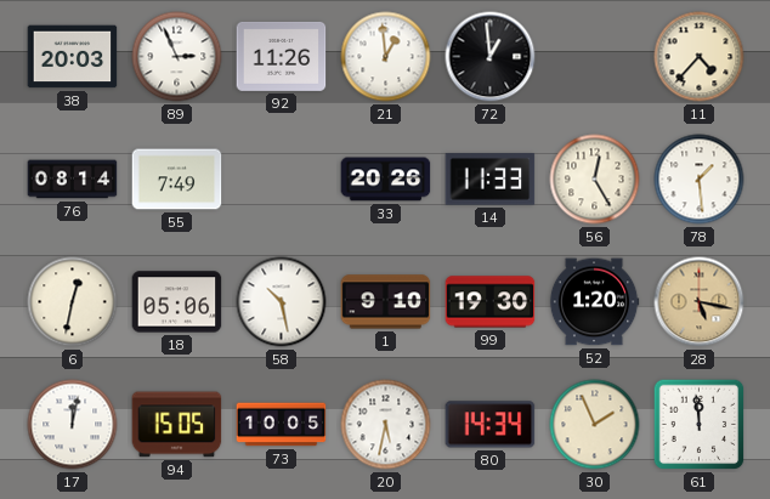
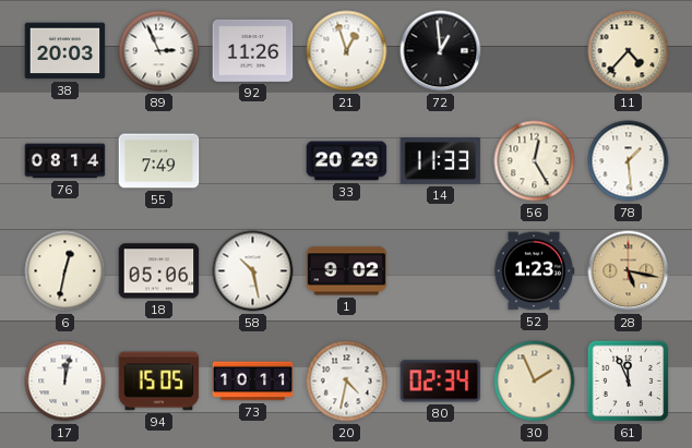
21: 12:59 -> 12:57 (347, 51)
33: 20:26 -> 20:29 (347, 161)
1: 9:10 -> 9:02 (347, 271)
99: 19:30 -> none (491, 302)
52: 1:20 -> 1:23 (534, 271)
73: 10:05 -> 10:11 (253, 382)
20: 5:32 -> 4:32 (347, 382)
80: 14:34 -> 02:34 (441, 382)
61: 11:59 -> 11:56 (629, 382)
